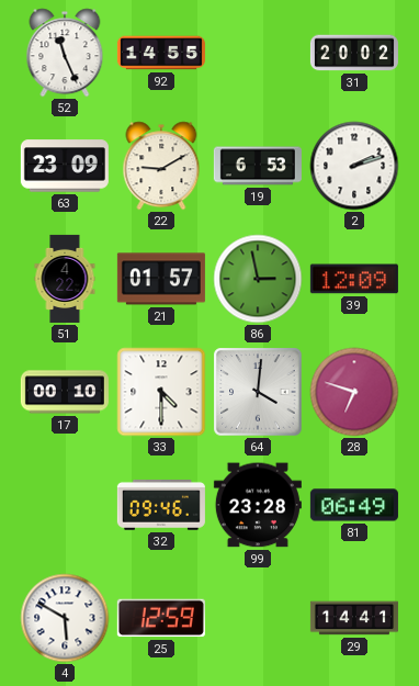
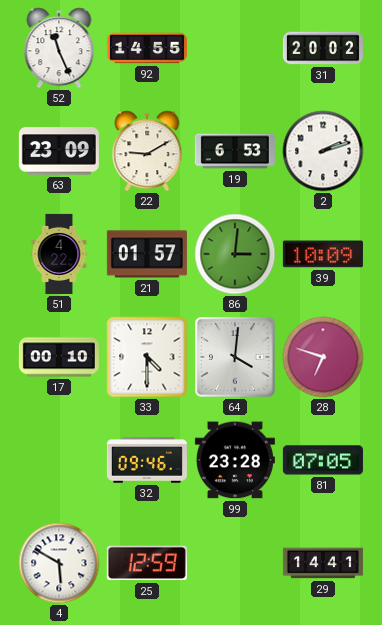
86: 2:58 -> 3:01 (235, 254)
39: 12:09 -> 10:09 (323, 254)
81: 06:49 -> 07:05 (323, 460)
